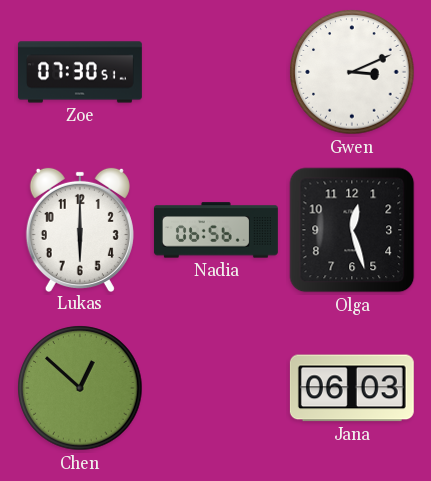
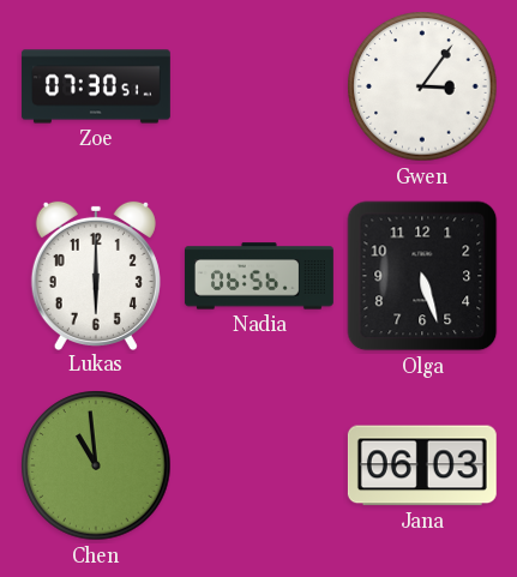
Gwen: 3:11 -> 3:06 (422, 86)
Olga: 12:27 -> 5:27 (422, 276)
Chen: 12:52 -> 10:59 (96, 465)
